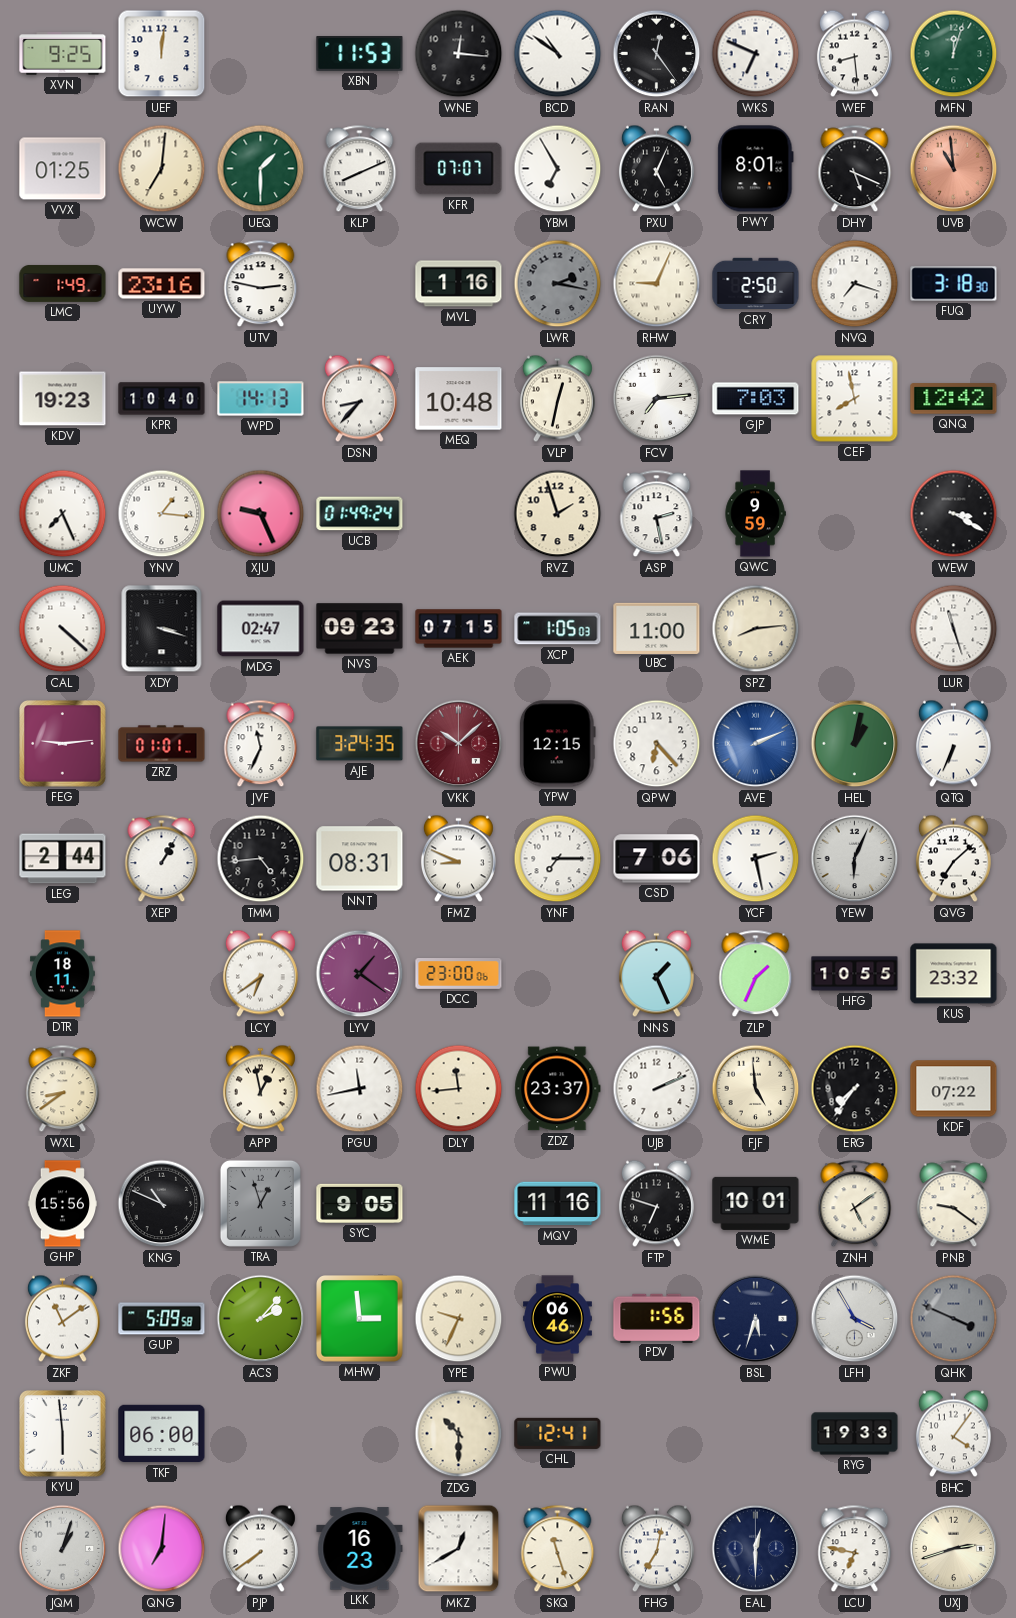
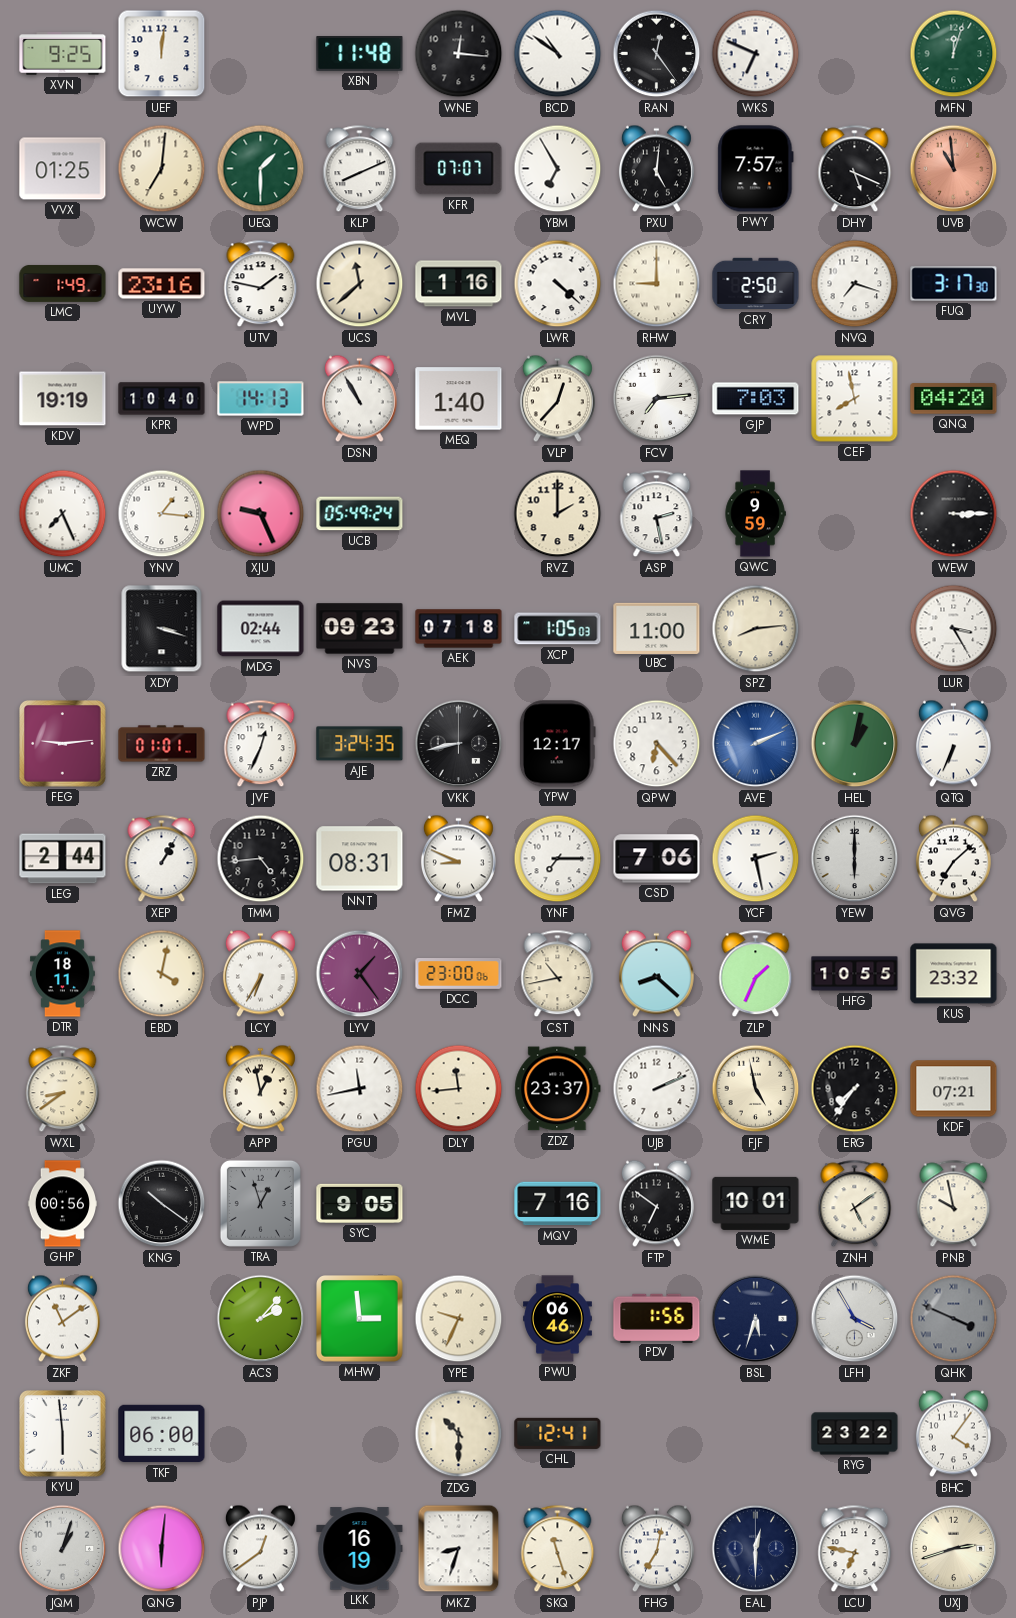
XBN: 11:53 -> 11:48 (360, 54)
WEF: 8:29 -> none (854, 54)
PXU: 5:04 -> 5:01 (656, 169)
PWY: 8:01 -> 7:57 (756, 169)
UTV: 2:47 -> 1:47 (261, 284)
UCS: none -> 11:38 (360, 284)
LWR: 2:17 -> 4:22 (558, 284)
LWR dial: grey -> white (558, 284)
RHW: 9:04 -> 9:00 (657, 284)
FUQ: 3:18 -> 3:17 (954, 284)
KDV: 19:23 -> 19:19 (63, 399)
DSN: 8:37 -> 10:55 (359, 399)
MEQ: 10:48 -> 1:40 (459, 399)
VLP: 12:32 -> 12:37 (557, 399)
QNQ: 12:42 -> 04:20 (954, 399)
UCB: 01:49 -> 05:49 (360, 514)
RVZ: 1:57 -> 2:00 (558, 514)
WEW: 3:20 -> 3:15 (954, 514)
CAL: 4:22 -> none (63, 629)
MDG: 02:47 -> 02:44 (261, 629)
AEK: 07:15 -> 07:18 (459, 629)
LUR: 11:27 -> 3:25 (954, 629)
JVF: 11:34 -> 12:34 (261, 744)
VKK: 10:08 -> 8:43 (459, 744)
VKK dial: burgundy -> black (459, 744)
YPW: 12:15 -> 12:17 (557, 744)
YEW: 6:04 -> 6:00 (855, 859)
EBD: none -> 4:02 (162, 974)
LCY: 6:39 -> 6:35 (260, 974)
LYV: 1:21 -> 1:24 (360, 974)
CST: none -> 10:43 (558, 974)
NNS: 1:26 -> 8:22 (656, 974)
FJF: 4:59 -> 4:58 (756, 1089)
KDF: 07:22 -> 07:21 (954, 1089)
GHP: 15:56 -> 00:56 (62, 1204)
KNG: 10:49 -> 10:21 (162, 1204)
MQV: 11:16 -> 7:16 (558, 1204)
FTP: 6:48 -> 6:51 (656, 1204)
PNB: 9:21 -> 9:58 (954, 1204)
GUP: 5:09 -> none (162, 1319)
RYG: 19:33 -> 23:22 (855, 1434)
QNG: 7:01 -> 6:01 (162, 1549)
PJP: 7:39 -> 12:39 (260, 1549)
LKK: 16:23 -> 16:19 (360, 1549)
MKZ: 12:40 -> 8:33 (459, 1549)
